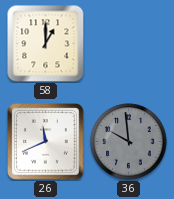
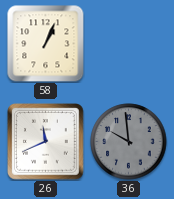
58: 1:00 -> 1:04 (46, 44)
